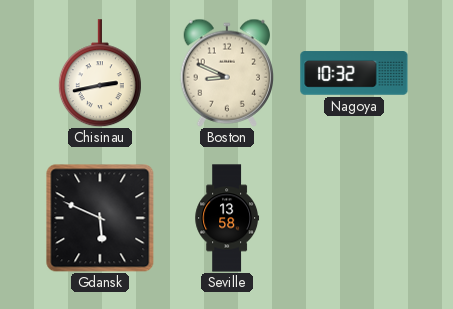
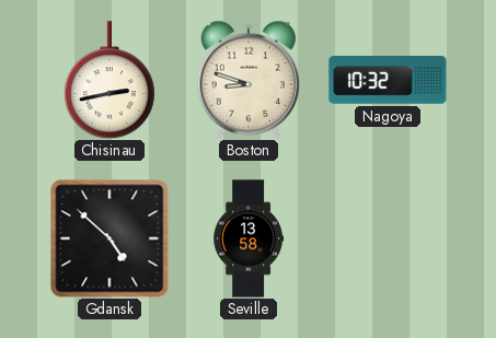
Boston: 8:49 -> 8:48 (249, 80)
Gdansk: 5:49 -> 4:52 (109, 238)
